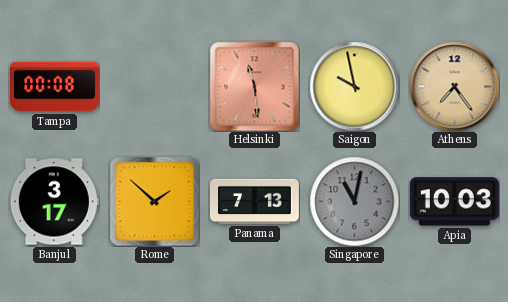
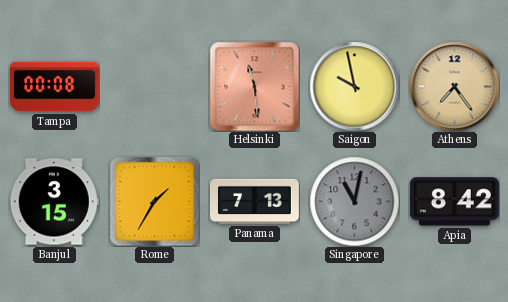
Banjul: 3:17 -> 3:15 (54, 202)
Rome: 1:52 -> 1:35 (154, 201)
Apia: 10:03 -> 8:42 (454, 202)
